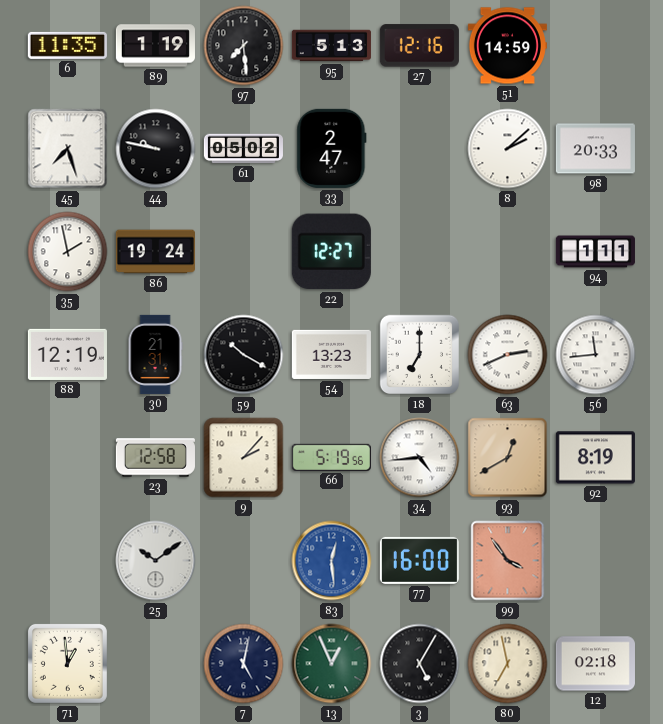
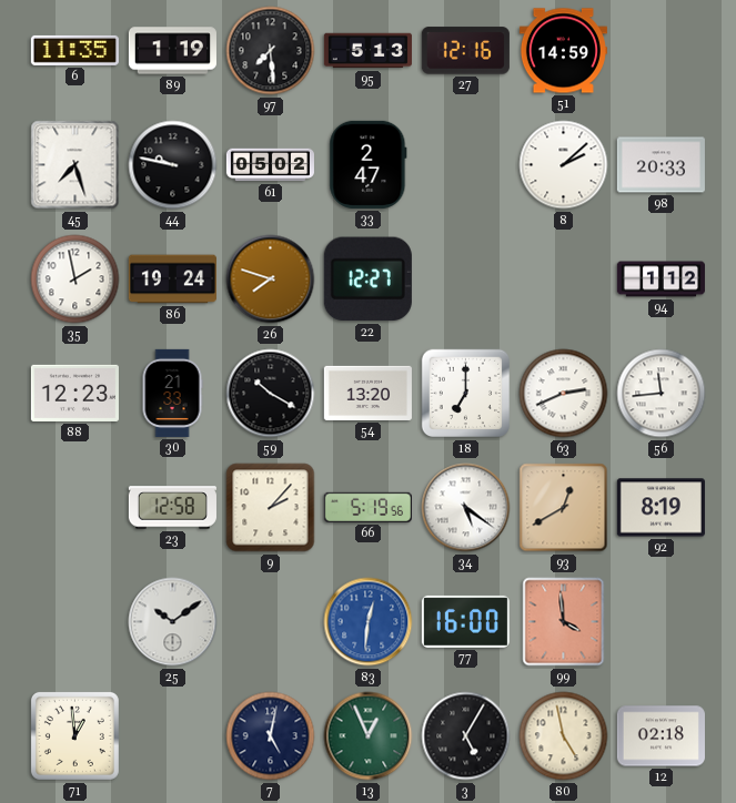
26: none -> 7:48 (271, 279)
94: 1:11 -> 1:12 (661, 279)
88: 12:19 -> 12:23 (74, 393)
30: 21:31 -> 21:33 (172, 393)
54: 13:23 -> 13:20 (367, 393)
34: 4:44 -> 5:21 (466, 508)
83: 12:29 -> 12:31 (369, 622)
99: 3:54 -> 3:59 (564, 622)
80: 6:58 -> 4:58 (564, 736)
